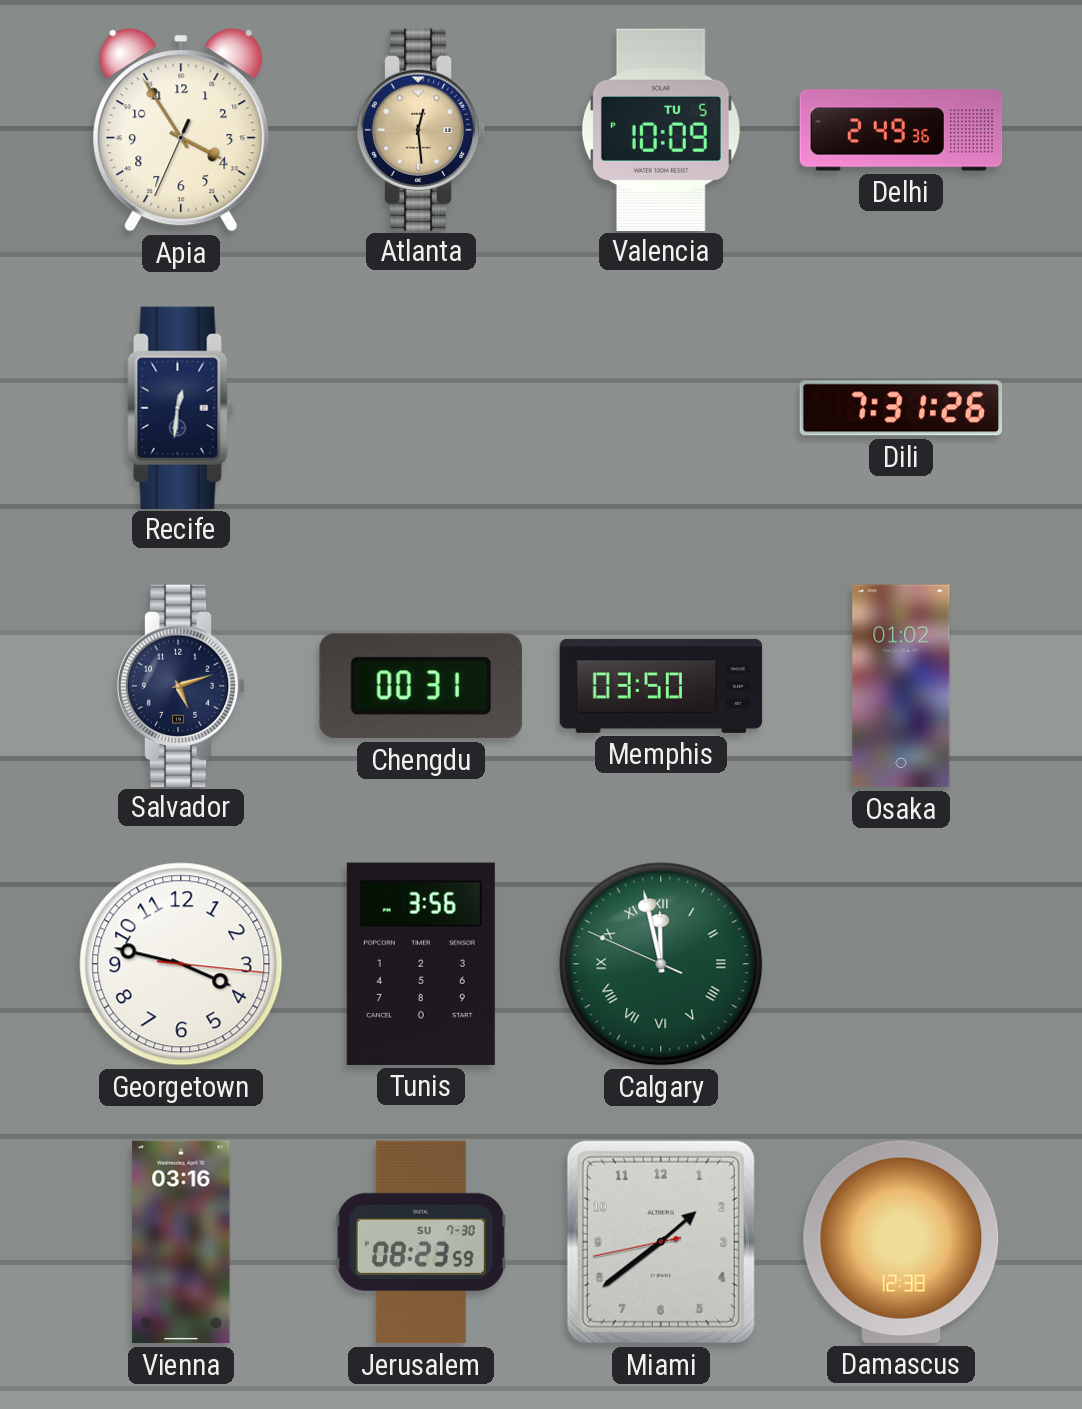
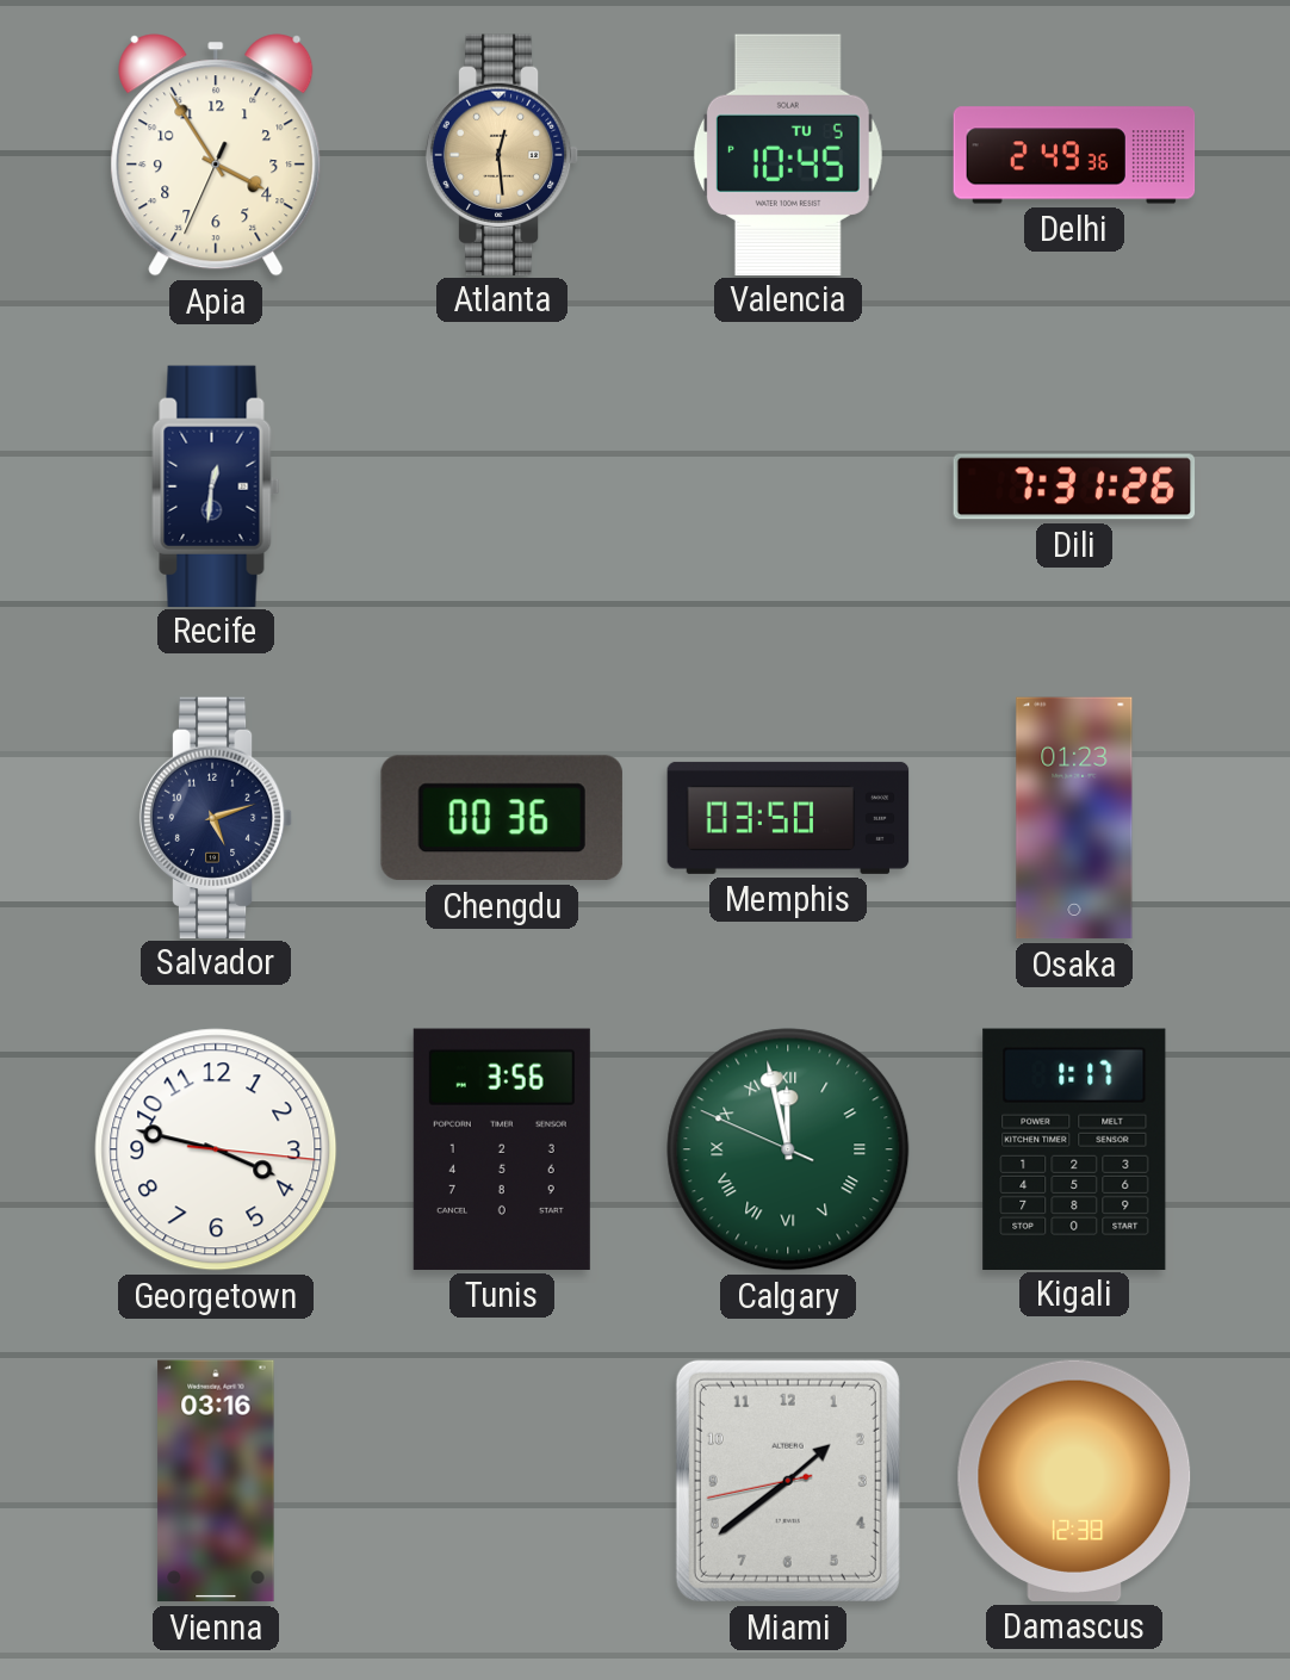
Valencia: 10:09 -> 10:45 (788, 154)
Chengdu: 00:31 -> 00:36 (502, 818)
Osaka: 01:02 -> 01:23 (1074, 818)
Kigali: none -> 1:17 (1074, 1148)
Jerusalem: 08:23 -> none (421, 1242)
